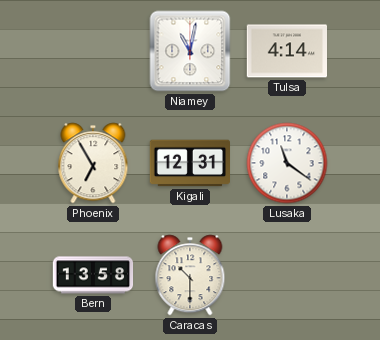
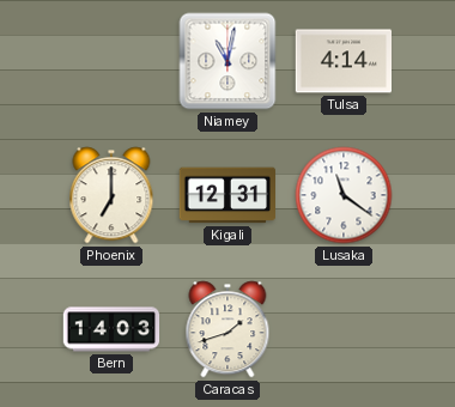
Phoenix: 6:55 -> 7:00 (111, 195)
Bern: 13:58 -> 14:03 (111, 329)
Caracas: 10:30 -> 1:42 (227, 329)
